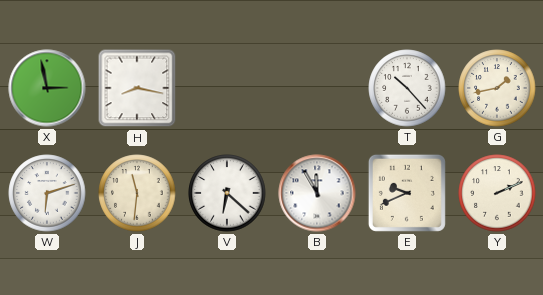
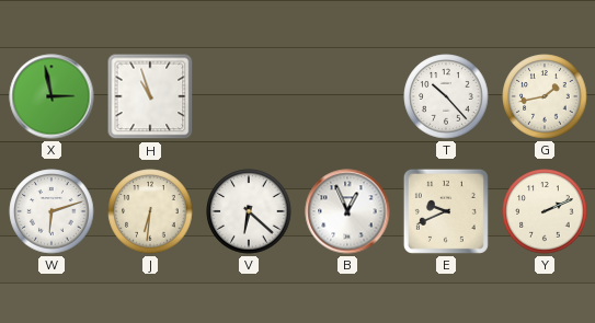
H: 8:17 -> 10:57 (150, 96)
J: 11:31 -> 6:31 (150, 211)
B: 11:55 -> 12:56 (347, 211)
